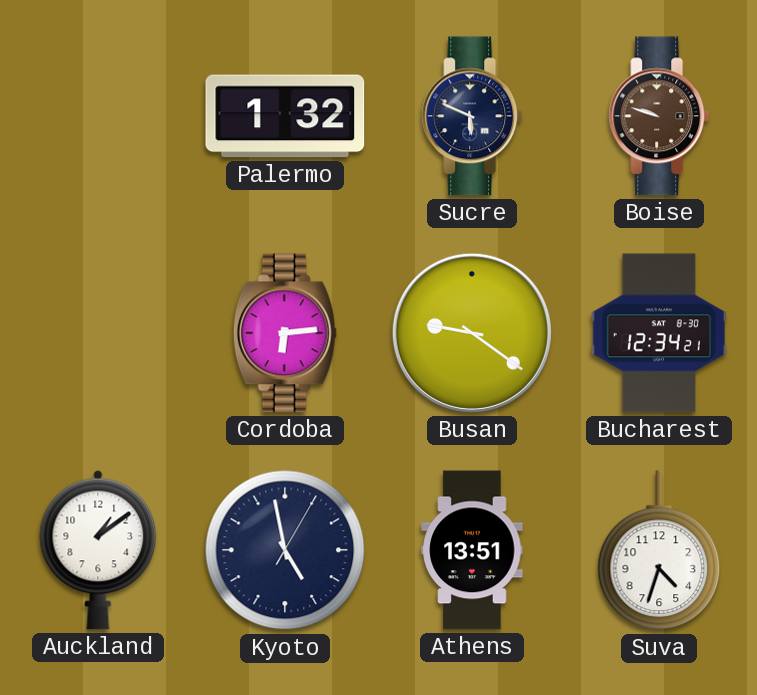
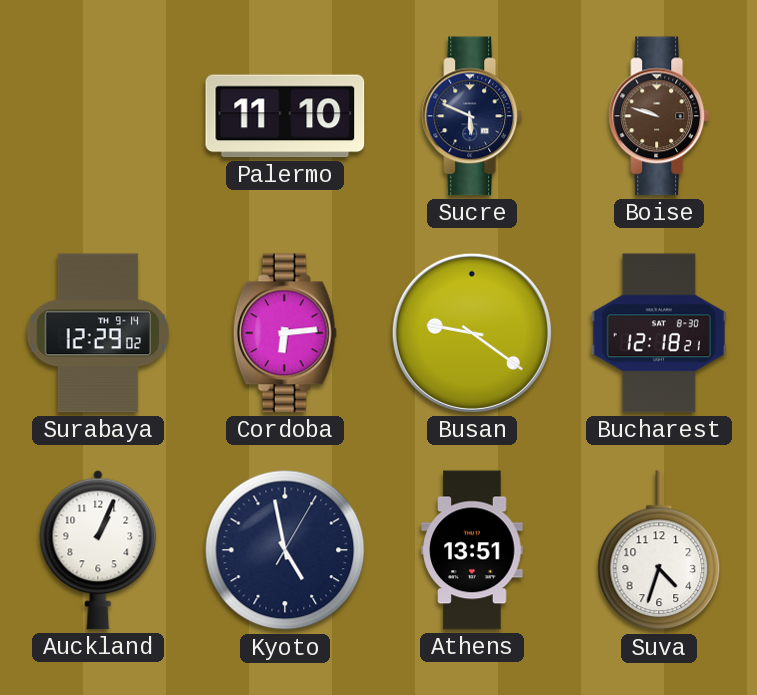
Palermo: 1:32 -> 11:10 (285, 116)
Surabaya: none -> 12:29 (98, 333)
Bucharest: 12:34 -> 12:18 (659, 333)
Auckland: 1:09 -> 1:04 (98, 550)
